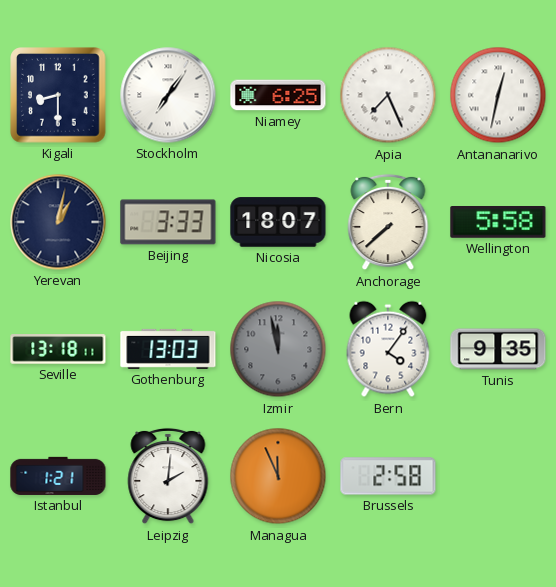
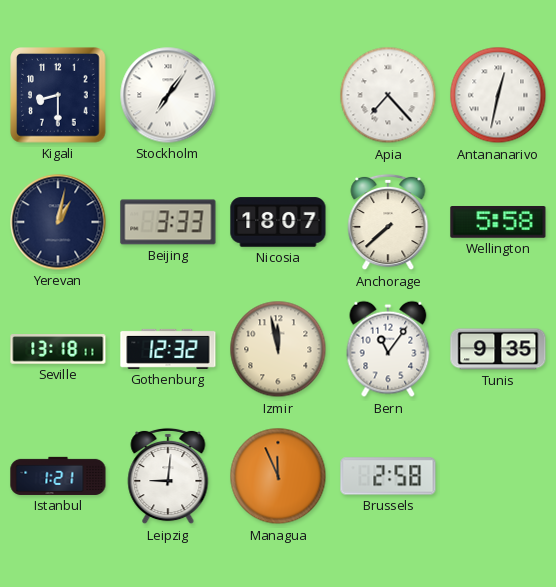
Niamey: 6:25 -> none (278, 95)
Apia: 7:26 -> 7:23 (388, 95)
Gothenburg: 13:03 -> 12:32 (168, 349)
Izmir dial: grey -> cream (278, 349)
Bern: 4:06 -> 11:06 (388, 349)
Leipzig: 2:01 -> 9:01 (168, 476)
